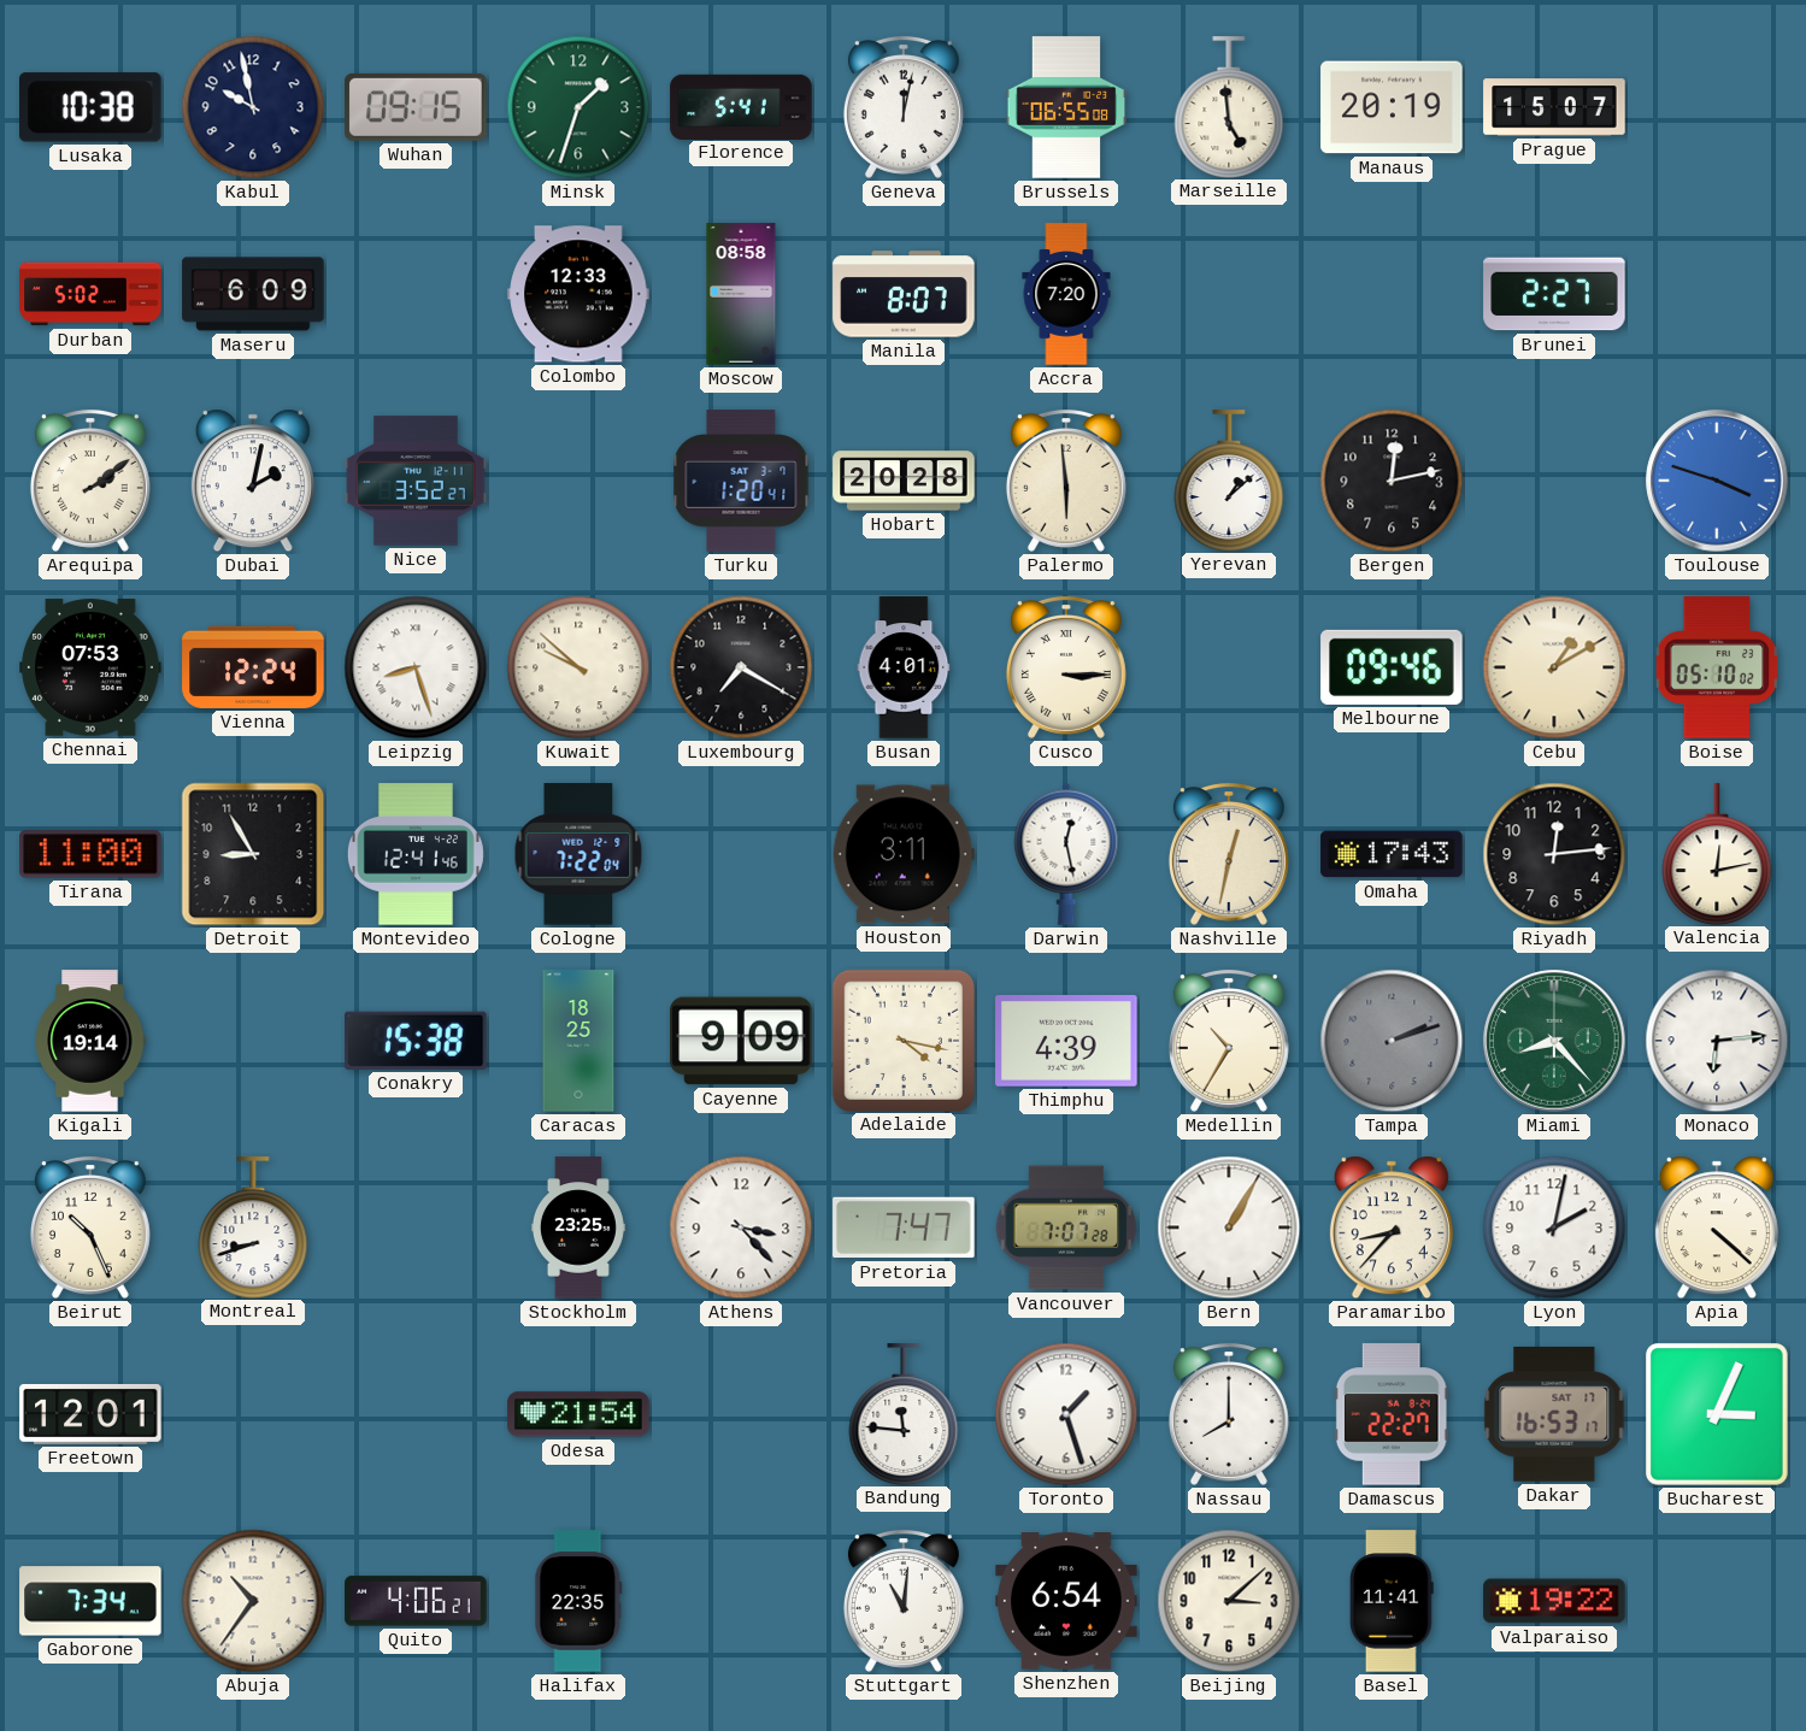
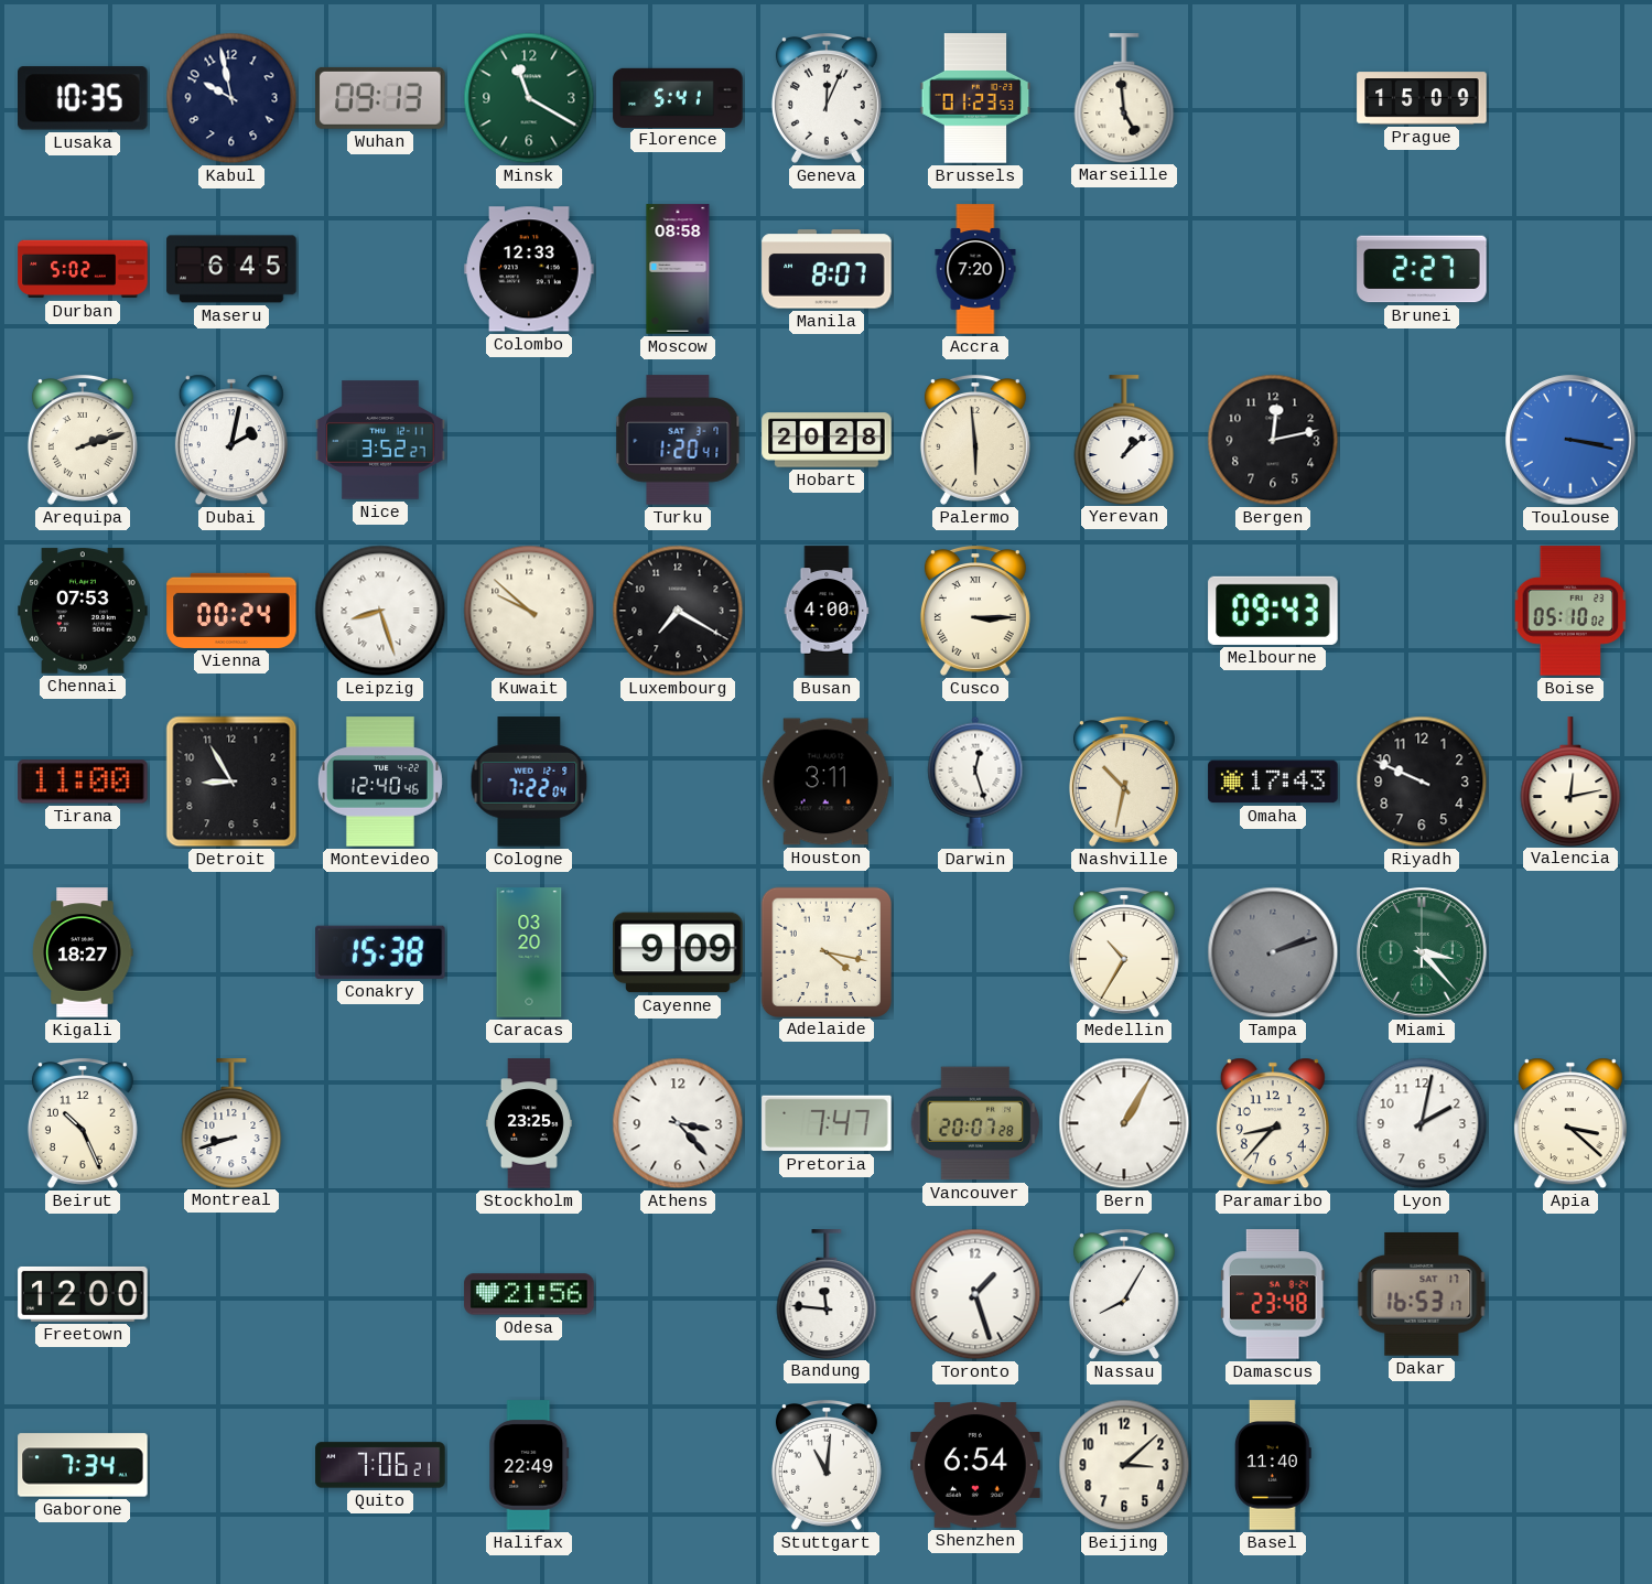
Lusaka: 10:38 -> 10:35 (84, 98)
Wuhan: 09:15 -> 09:13 (380, 98)
Minsk: 1:33 -> 11:20 (529, 98)
Geneva: 12:02 -> 12:04 (827, 99)
Brussels: 06:55 -> 01:23 (975, 98)
Manaus: 20:19 -> none (1392, 107)
Prague: 15:07 -> 15:09 (1422, 98)
Maseru: 6:09 -> 6:45 (231, 269)
Arequipa: 2:09 -> 2:12 (83, 441)
Toulouse: 3:48 -> 3:17 (1570, 440)
Vienna: 12:24 -> 00:24 (231, 611)
Busan: 4:01 -> 4:00 (827, 611)
Melbourne: 09:46 -> 09:43 (1273, 611)
Cebu: 1:10 -> none (1554, 667)
Montevideo: 12:41 -> 12:40 (380, 782)
Darwin: 12:28 -> 12:27 (975, 782)
Nashville: 12:32 -> 10:32 (1124, 783)
Riyadh: 12:14 -> 9:49 (1422, 782)
Kigali: 19:14 -> 18:27 (83, 952)
Caracas: 18:25 -> 03:20 (529, 952)
Thimphu: 4:39 -> none (1066, 1042)
Miami: 8:23 -> 3:23 (1422, 952)
Monaco: 6:14 -> none (1717, 1041)
Vancouver: 7:07 -> 20:07 (975, 1123)
Apia: 4:22 -> 3:22 (1570, 1123)
Freetown: 12:01 -> 12:00 (83, 1294)
Odesa: 21:54 -> 21:56 (529, 1294)
Nassau: 8:00 -> 8:05 (1124, 1295)
Damascus: 22:27 -> 23:48 (1273, 1294)
Bucharest: 3:04 -> none (1718, 1415)
Abuja: 10:36 -> none (253, 1601)
Quito: 4:06 -> 7:06 (380, 1465)
Halifax: 22:35 -> 22:49 (529, 1465)
Basel: 11:41 -> 11:40 (1274, 1465)
Valparaiso: 19:22 -> none (1554, 1601)
